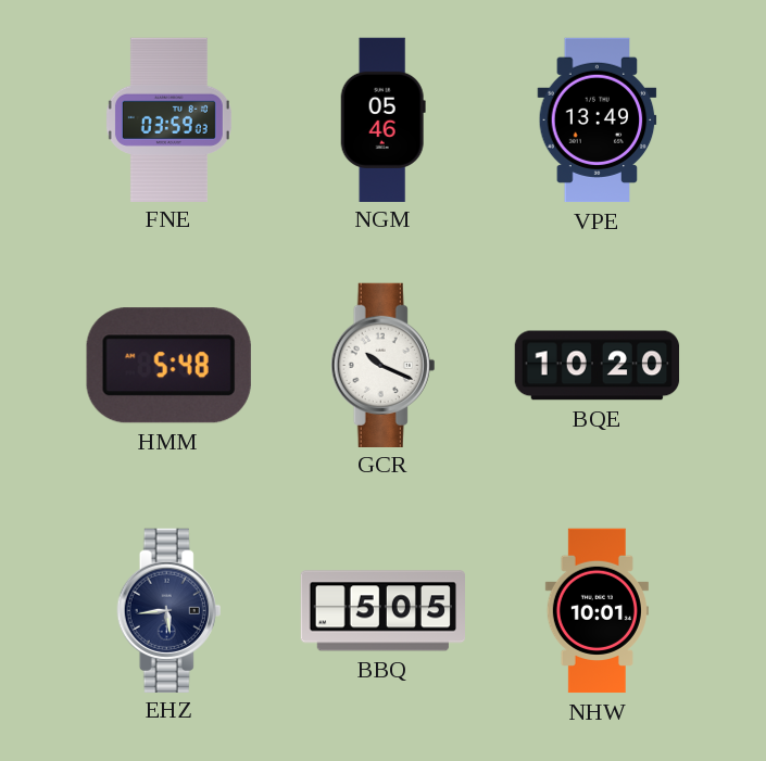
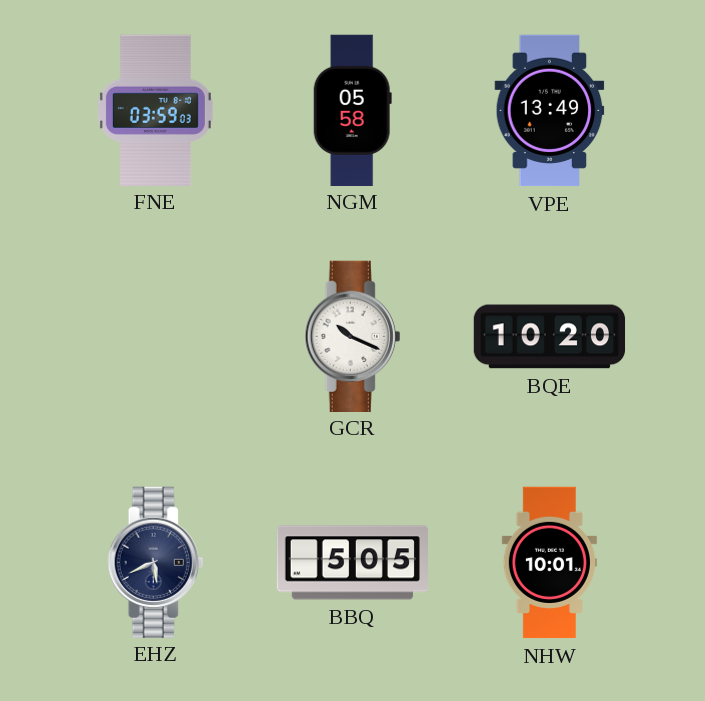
NGM: 05:46 -> 05:58 (352, 110)
HMM: 5:48 -> none (168, 366)
EHZ: 5:44 -> 5:41 (156, 562)
